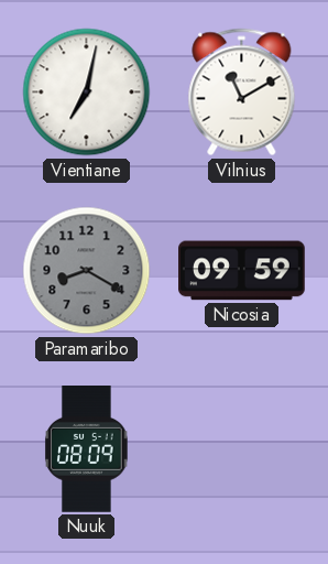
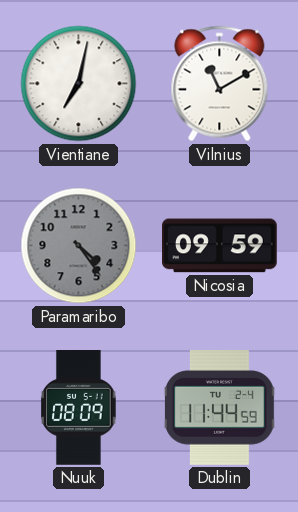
Paramaribo: 8:20 -> 4:24 (79, 246)
Dublin: none -> 11:44 (219, 408)
